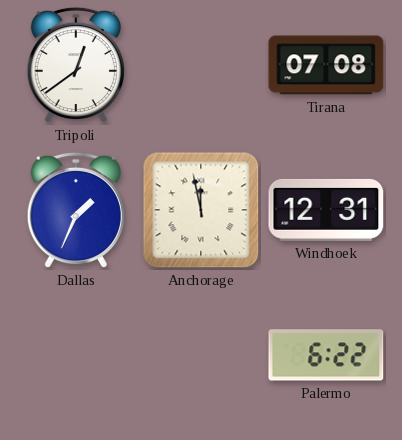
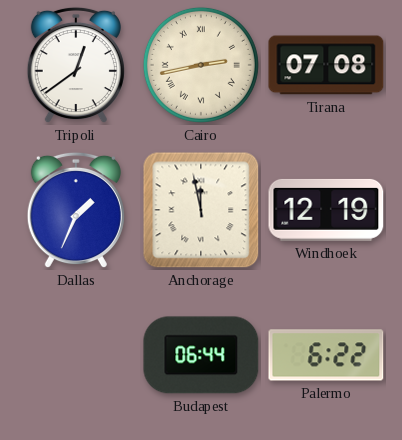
Cairo: none -> 2:43 (201, 65)
Windhoek: 12:31 -> 12:19 (326, 210)
Budapest: none -> 06:44 (201, 355)
